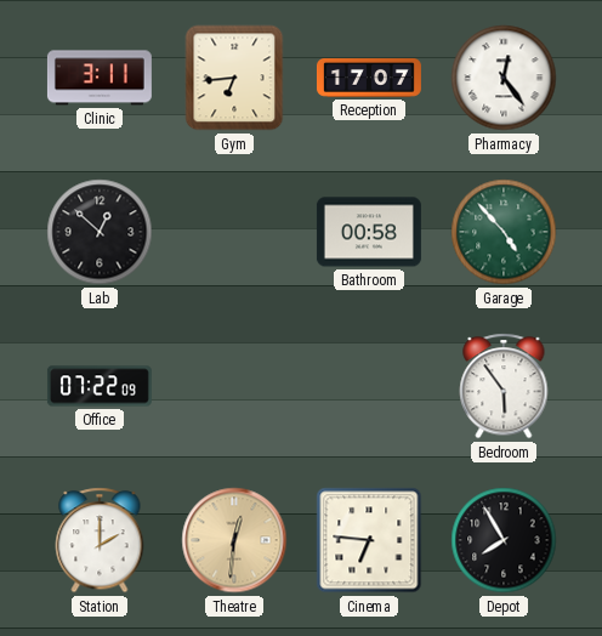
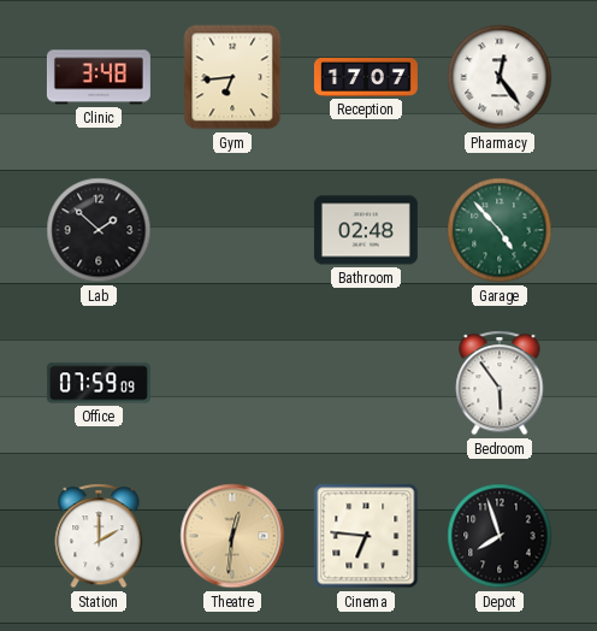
Clinic: 3:11 -> 3:48 (99, 77)
Lab: 12:52 -> 1:52 (99, 230)
Bathroom: 00:58 -> 02:48 (366, 230)
Office: 07:22 -> 07:59 (99, 383)
Depot: 7:55 -> 7:57 (500, 536)
